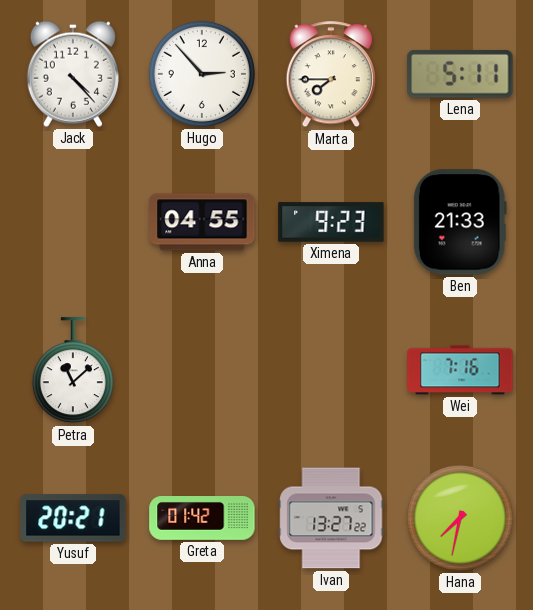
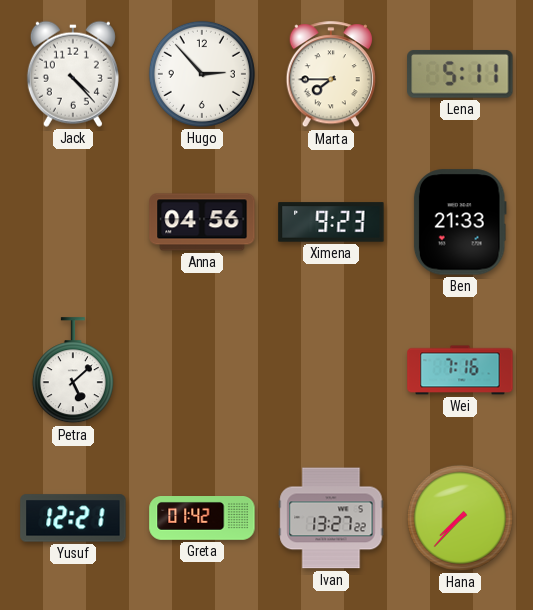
Anna: 04:55 -> 04:56 (202, 222)
Petra: 11:08 -> 5:08 (73, 371)
Yusuf: 20:21 -> 12:21 (73, 518)
Hana: 7:32 -> 7:37 (460, 518)
